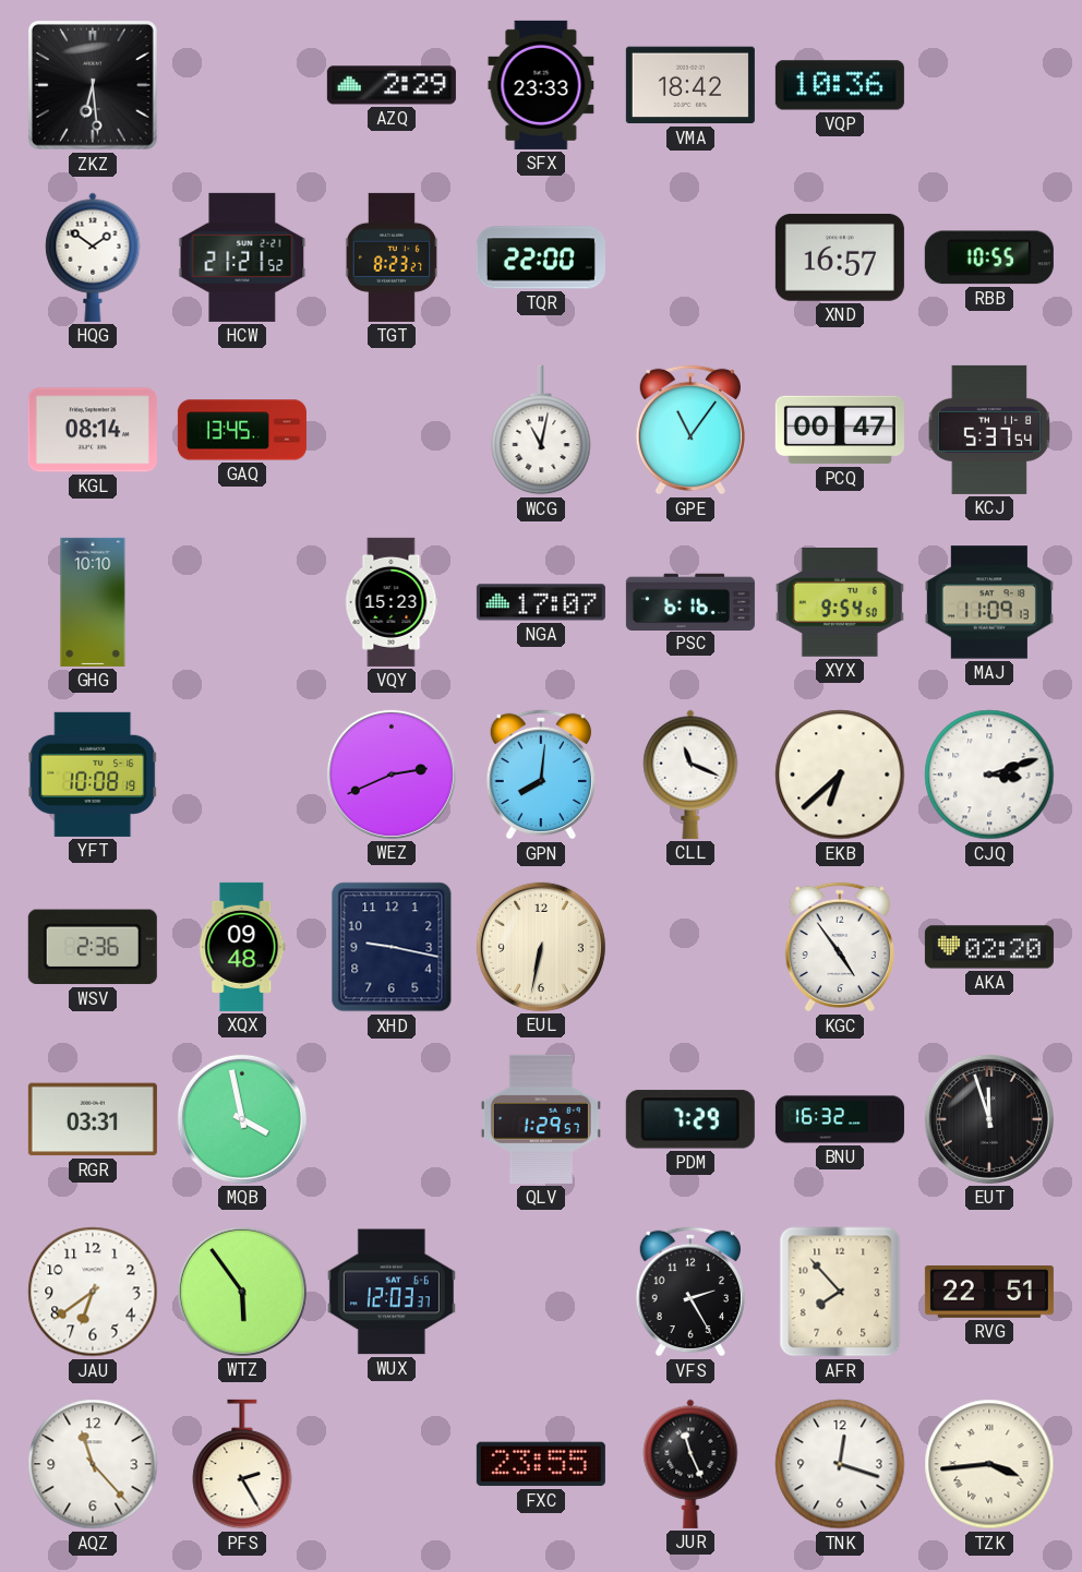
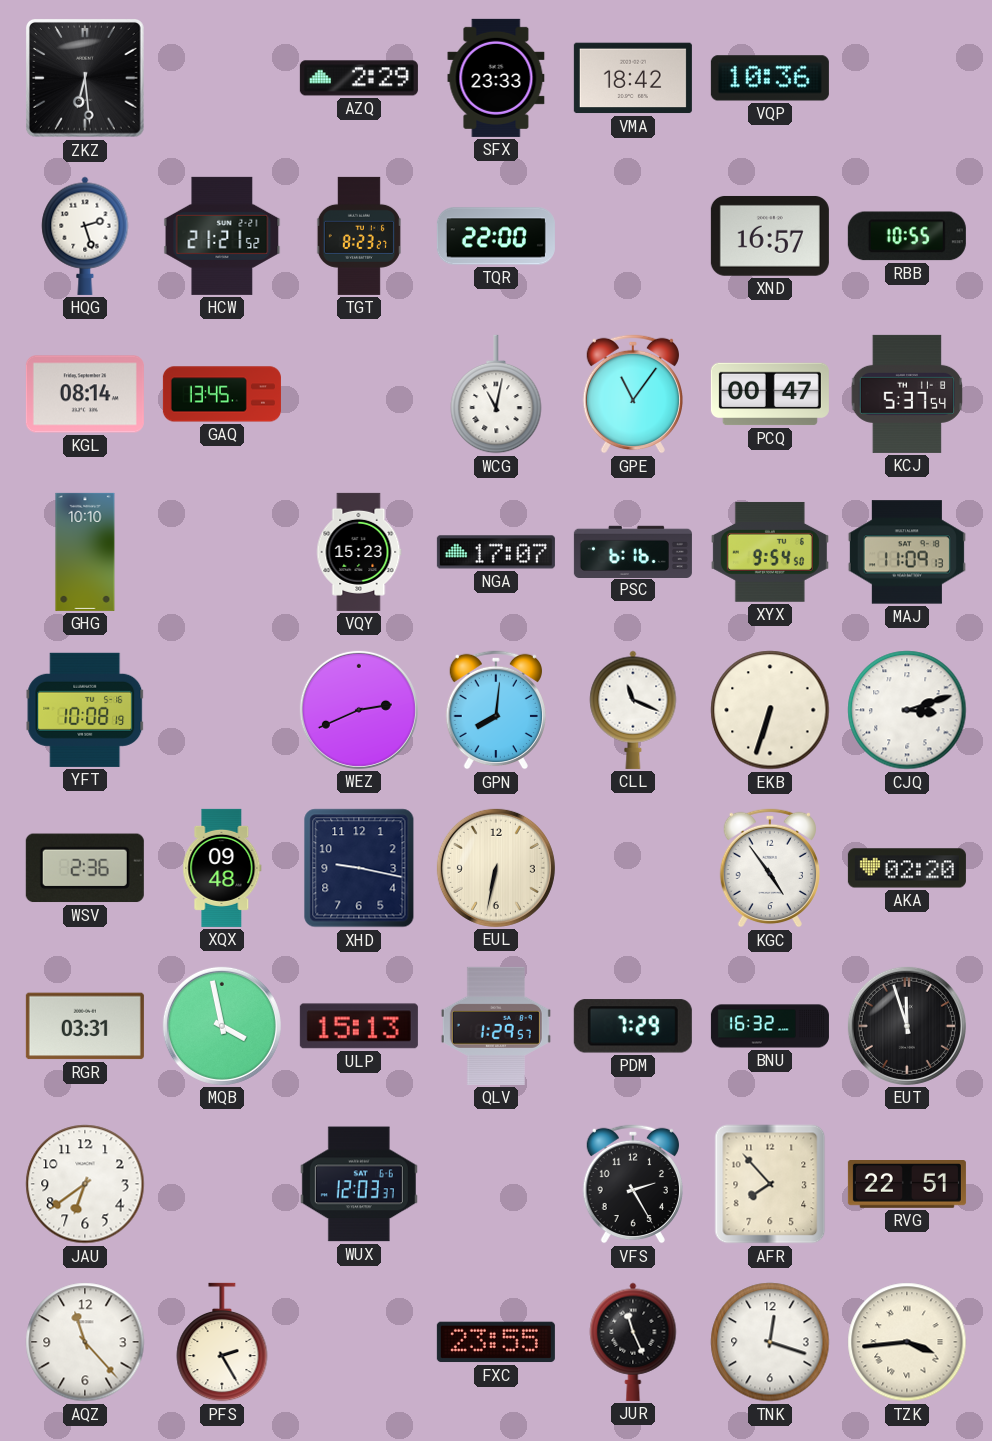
HQG: 1:51 -> 2:27 (85, 236)
EKB: 6:38 -> 6:33 (770, 710)
ULP: none -> 15:13 (359, 1026)
WTZ: 5:54 -> none (242, 1292)
